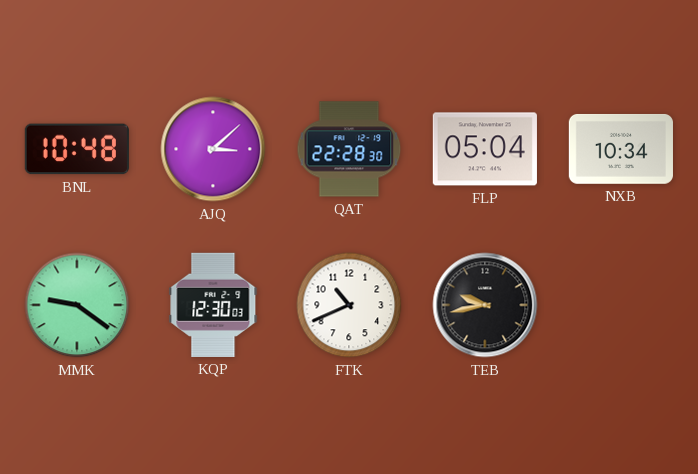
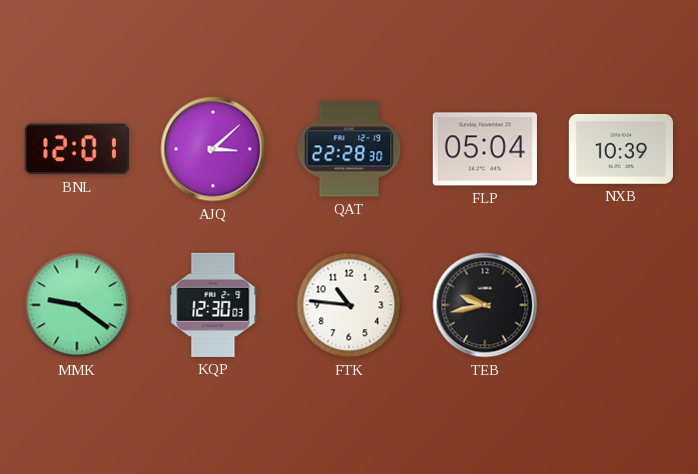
BNL: 10:48 -> 12:01 (77, 149)
NXB: 10:34 -> 10:39 (621, 149)
FTK: 10:41 -> 10:46 (349, 305)
